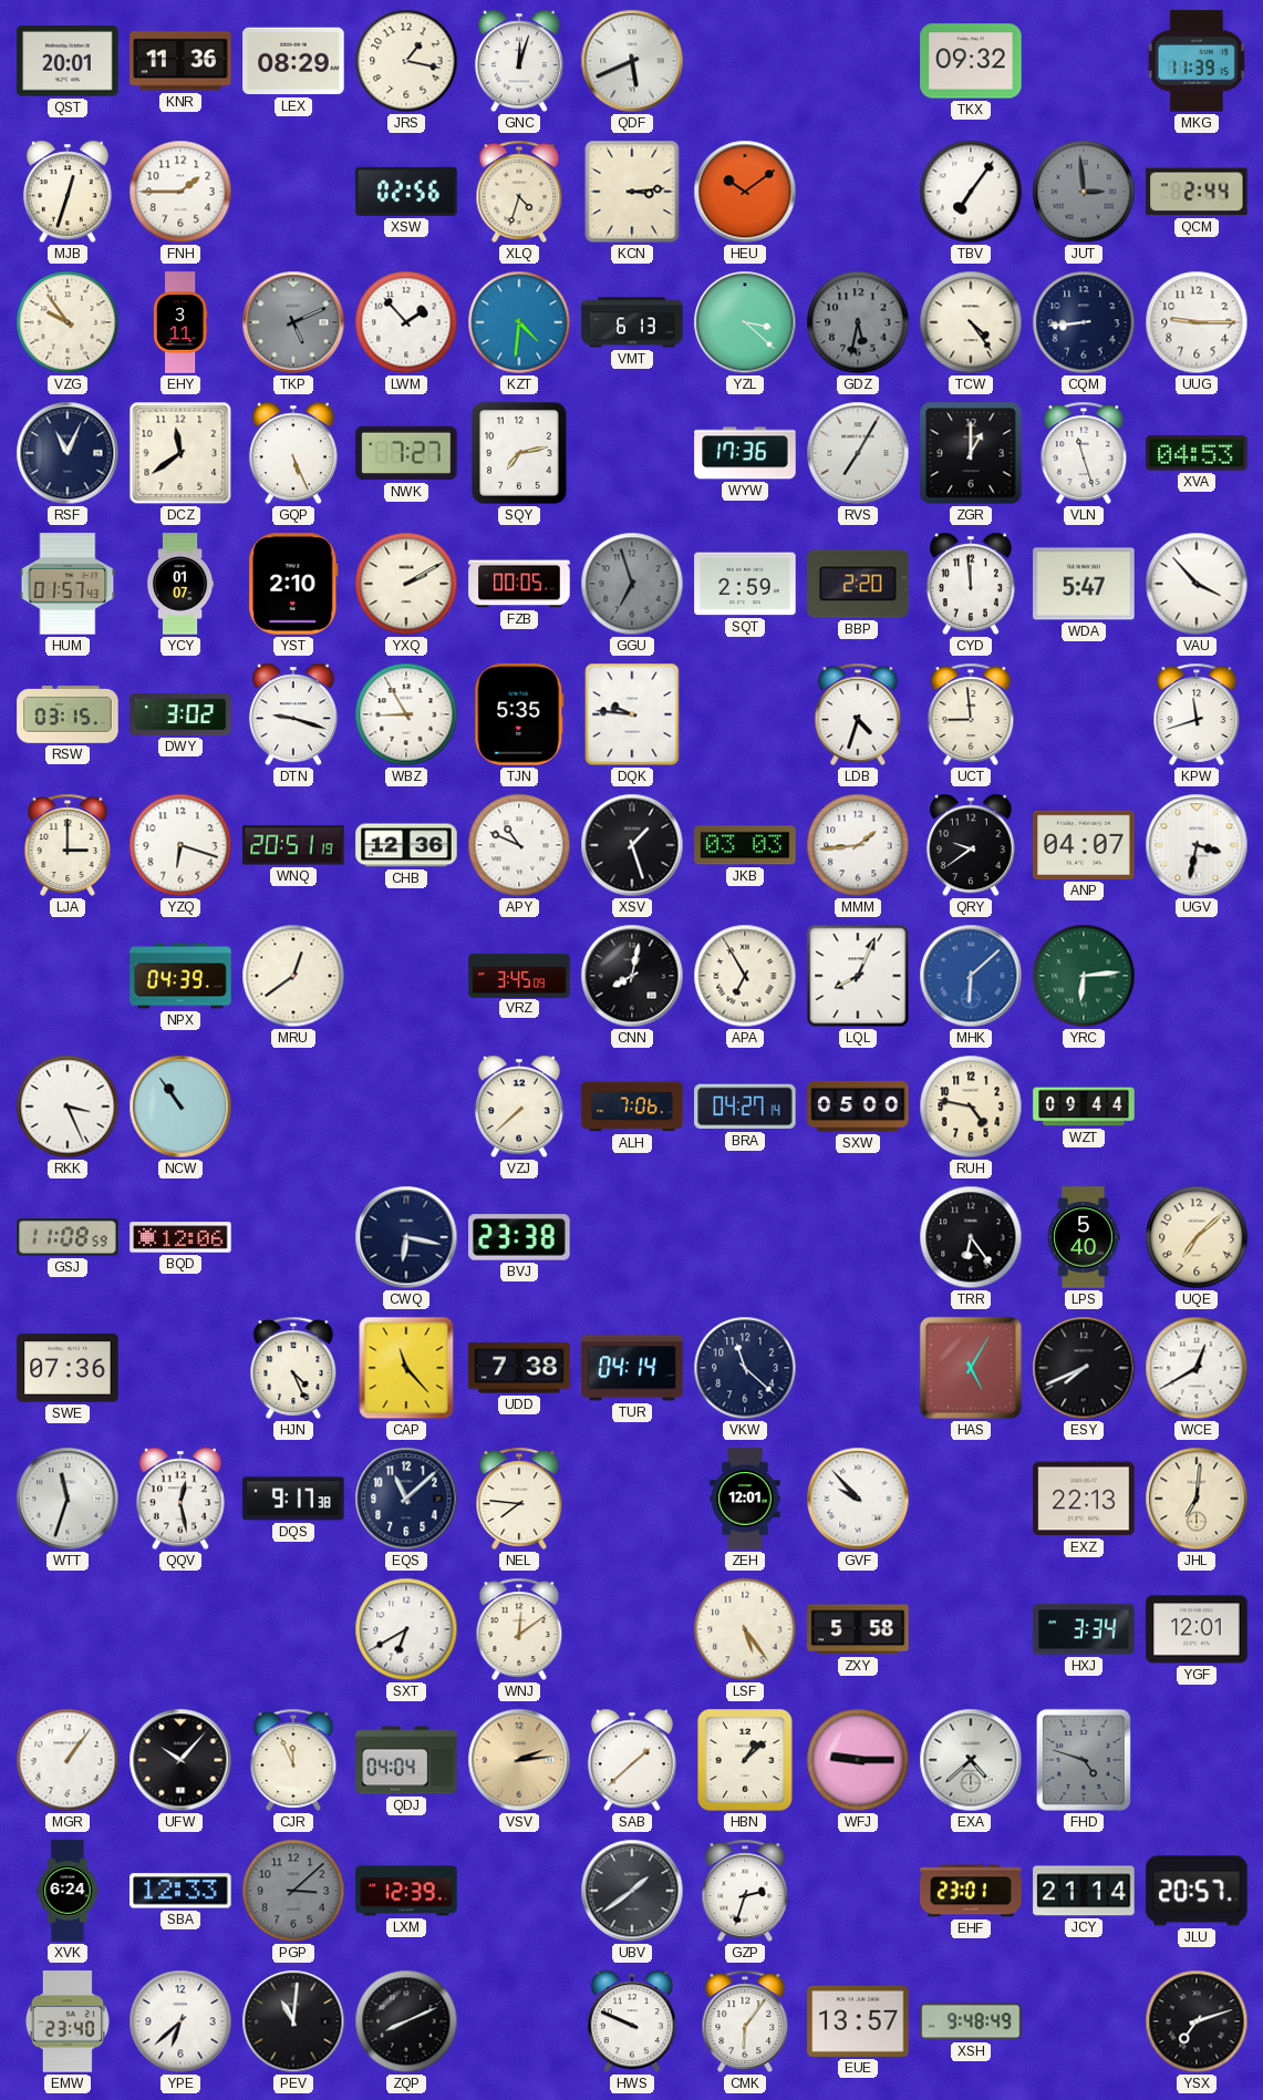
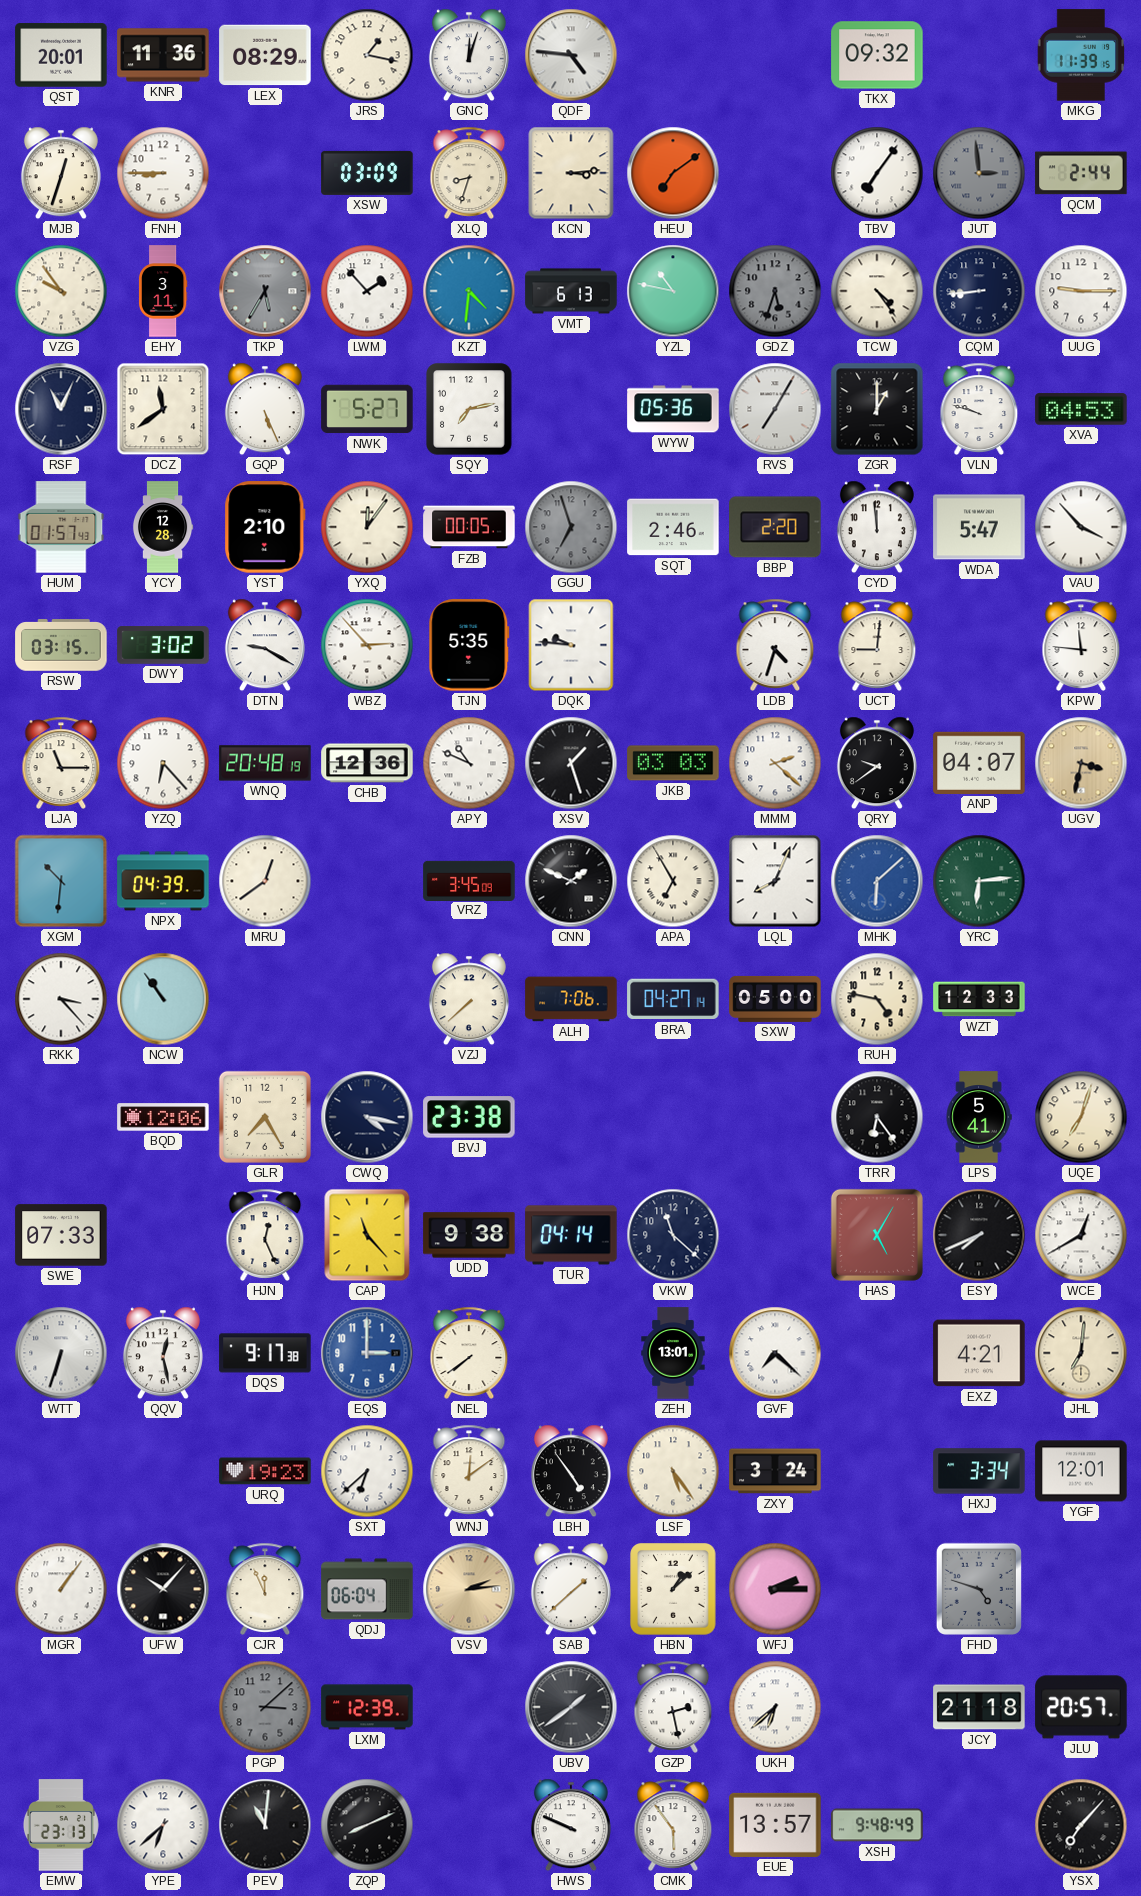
QDF: 5:41 -> 4:46 (571, 55)
FNH: 1:45 -> 8:45 (163, 173)
XSW: 02:56 -> 03:09 (367, 173)
XLQ: 4:33 -> 8:33 (469, 173)
HEU: 10:09 -> 7:09 (673, 173)
TKP: 5:11 -> 5:35 (265, 291)
YZL: 3:22 -> 10:47 (673, 291)
GDZ: 5:32 -> 5:33 (775, 291)
NWK: 7:27 -> 5:27 (367, 409)
WYW: 17:36 -> 05:36 (673, 409)
VLN: 11:27 -> 9:48 (979, 409)
YCY: 01:07 -> 12:28 (163, 527)
YXQ: 2:10 -> 12:06 (367, 527)
SQT: 2:59 -> 2:46 (673, 527)
DTN: 9:18 -> 9:20 (265, 645)
WBZ: 8:55 -> 2:53 (367, 645)
UCT: 8:59 -> 9:01 (877, 645)
KPW: 11:42 -> 11:46 (1081, 645)
LJA: 3:00 -> 11:15 (61, 763)
YZQ: 6:18 -> 6:23 (163, 763)
WNQ: 20:51 -> 20:48 (265, 763)
MMM: 1:44 -> 2:22 (775, 763)
UGV dial: white -> champagne (1081, 763)
XGM: none -> 10:31 (61, 881)
CNN: 8:02 -> 1:49 (571, 881)
RKK: 3:26 -> 3:23 (61, 999)
WZT: 09:44 -> 12:33 (979, 999)
GSJ: 11:08 -> none (68, 1237)
GLR: none -> 7:25 (265, 1117)
CWQ: 6:17 -> 4:17 (367, 1117)
LPS: 5:40 -> 5:41 (979, 1117)
UQE: 7:08 -> 7:03 (1081, 1117)
SWE: 07:36 -> 07:33 (61, 1235)
HJN: 4:26 -> 12:26 (265, 1235)
UDD: 7:38 -> 9:38 (469, 1235)
WTT: 11:33 -> 6:33 (61, 1353)
EQS: 11:08 -> 3:00 (367, 1353)
EQS dial: navy -> blue (367, 1353)
NEL: 7:46 -> 7:39 (469, 1353)
ZEH: 12:01 -> 13:01 (673, 1353)
GVF: 9:53 -> 7:22 (775, 1353)
EXZ: 22:13 -> 4:21 (979, 1353)
URQ: none -> 19:23 (265, 1471)
SXT: 6:40 -> 6:38 (367, 1471)
LBH: none -> 4:54 (571, 1471)
ZXY: 5:58 -> 3:24 (775, 1471)
QDJ: 04:04 -> 06:04 (367, 1589)
WFJ: 9:15 -> 2:15 (775, 1589)
EXA: 4:38 -> none (971, 1760)
XVK: 6:24 -> none (68, 1891)
SBA: 12:33 -> none (180, 1891)
GZP: 2:33 -> 2:28 (673, 1707)
UKH: none -> 6:38 (775, 1707)
EHF: 23:01 -> none (971, 1891)
JCY: 21:14 -> 21:18 (979, 1707)
EMW: 23:40 -> 23:13 (61, 1825)
CMK: 6:06 -> 5:54 (673, 1825)
YSX: 7:12 -> 7:07 (1081, 1825)
